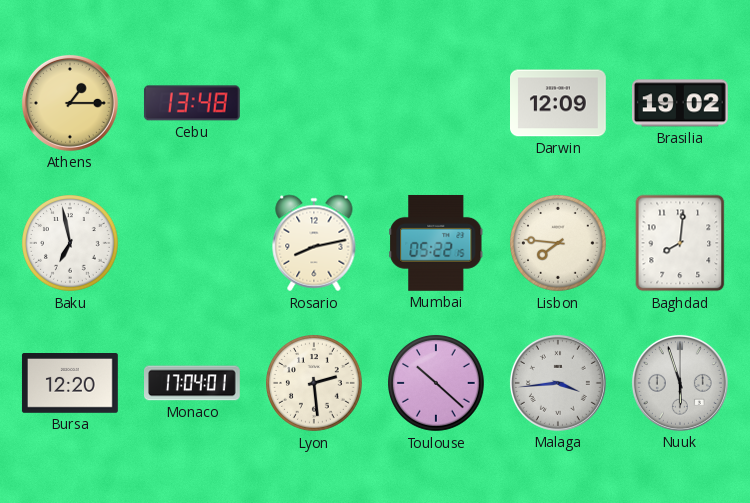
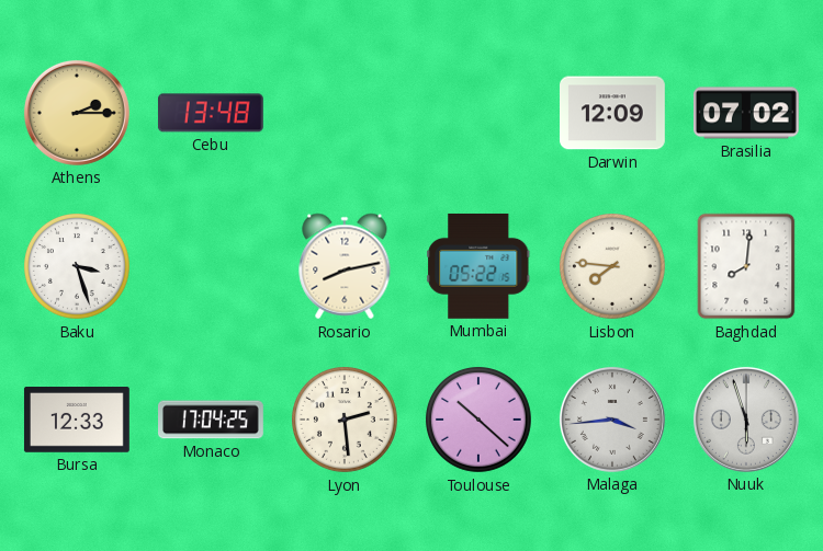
Athens: 1:15 -> 2:15 (77, 113)
Brasilia: 19:02 -> 07:02 (746, 113)
Baku: 6:58 -> 3:27 (78, 267)
Bursa: 12:20 -> 12:33 (77, 421)
Monaco: 17:04:01 -> 17:04:25 (212, 420)
